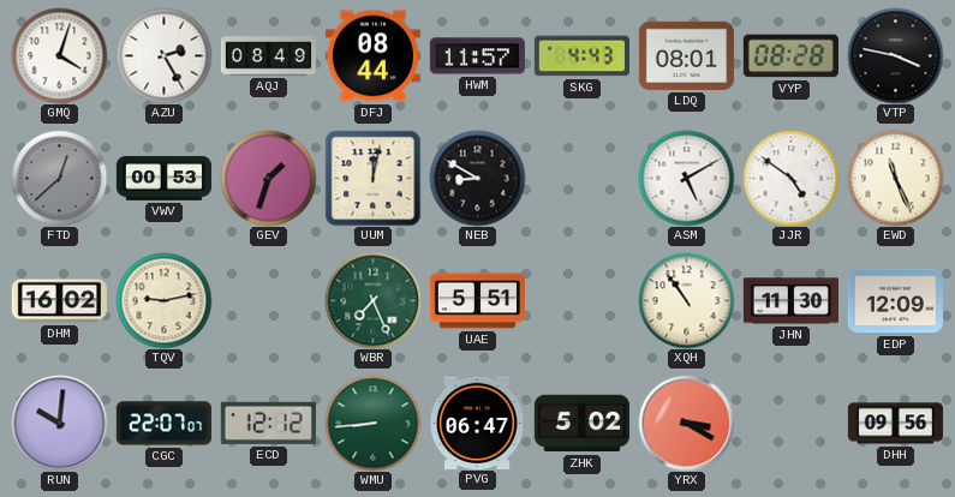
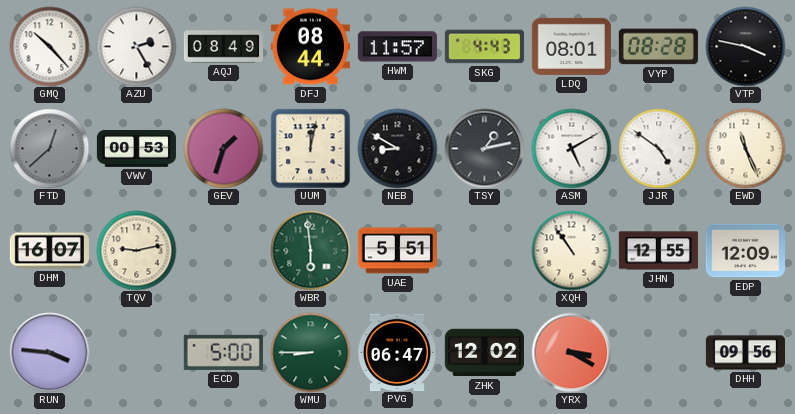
GMQ: 4:03 -> 10:23 (49, 46)
TSY: none -> 1:13 (484, 148)
DHM: 16:02 -> 16:07 (49, 251)
WBR: 7:26 -> 5:59 (310, 250)
JHN: 11:30 -> 12:55 (658, 251)
RUN: 10:01 -> 3:46 (49, 352)
CGC: 22:07 -> none (163, 424)
ECD: 12:12 -> 5:00 (223, 352)
WMU: 8:44 -> 8:45 (310, 352)
ZHK: 5:02 -> 12:02 (484, 353)
